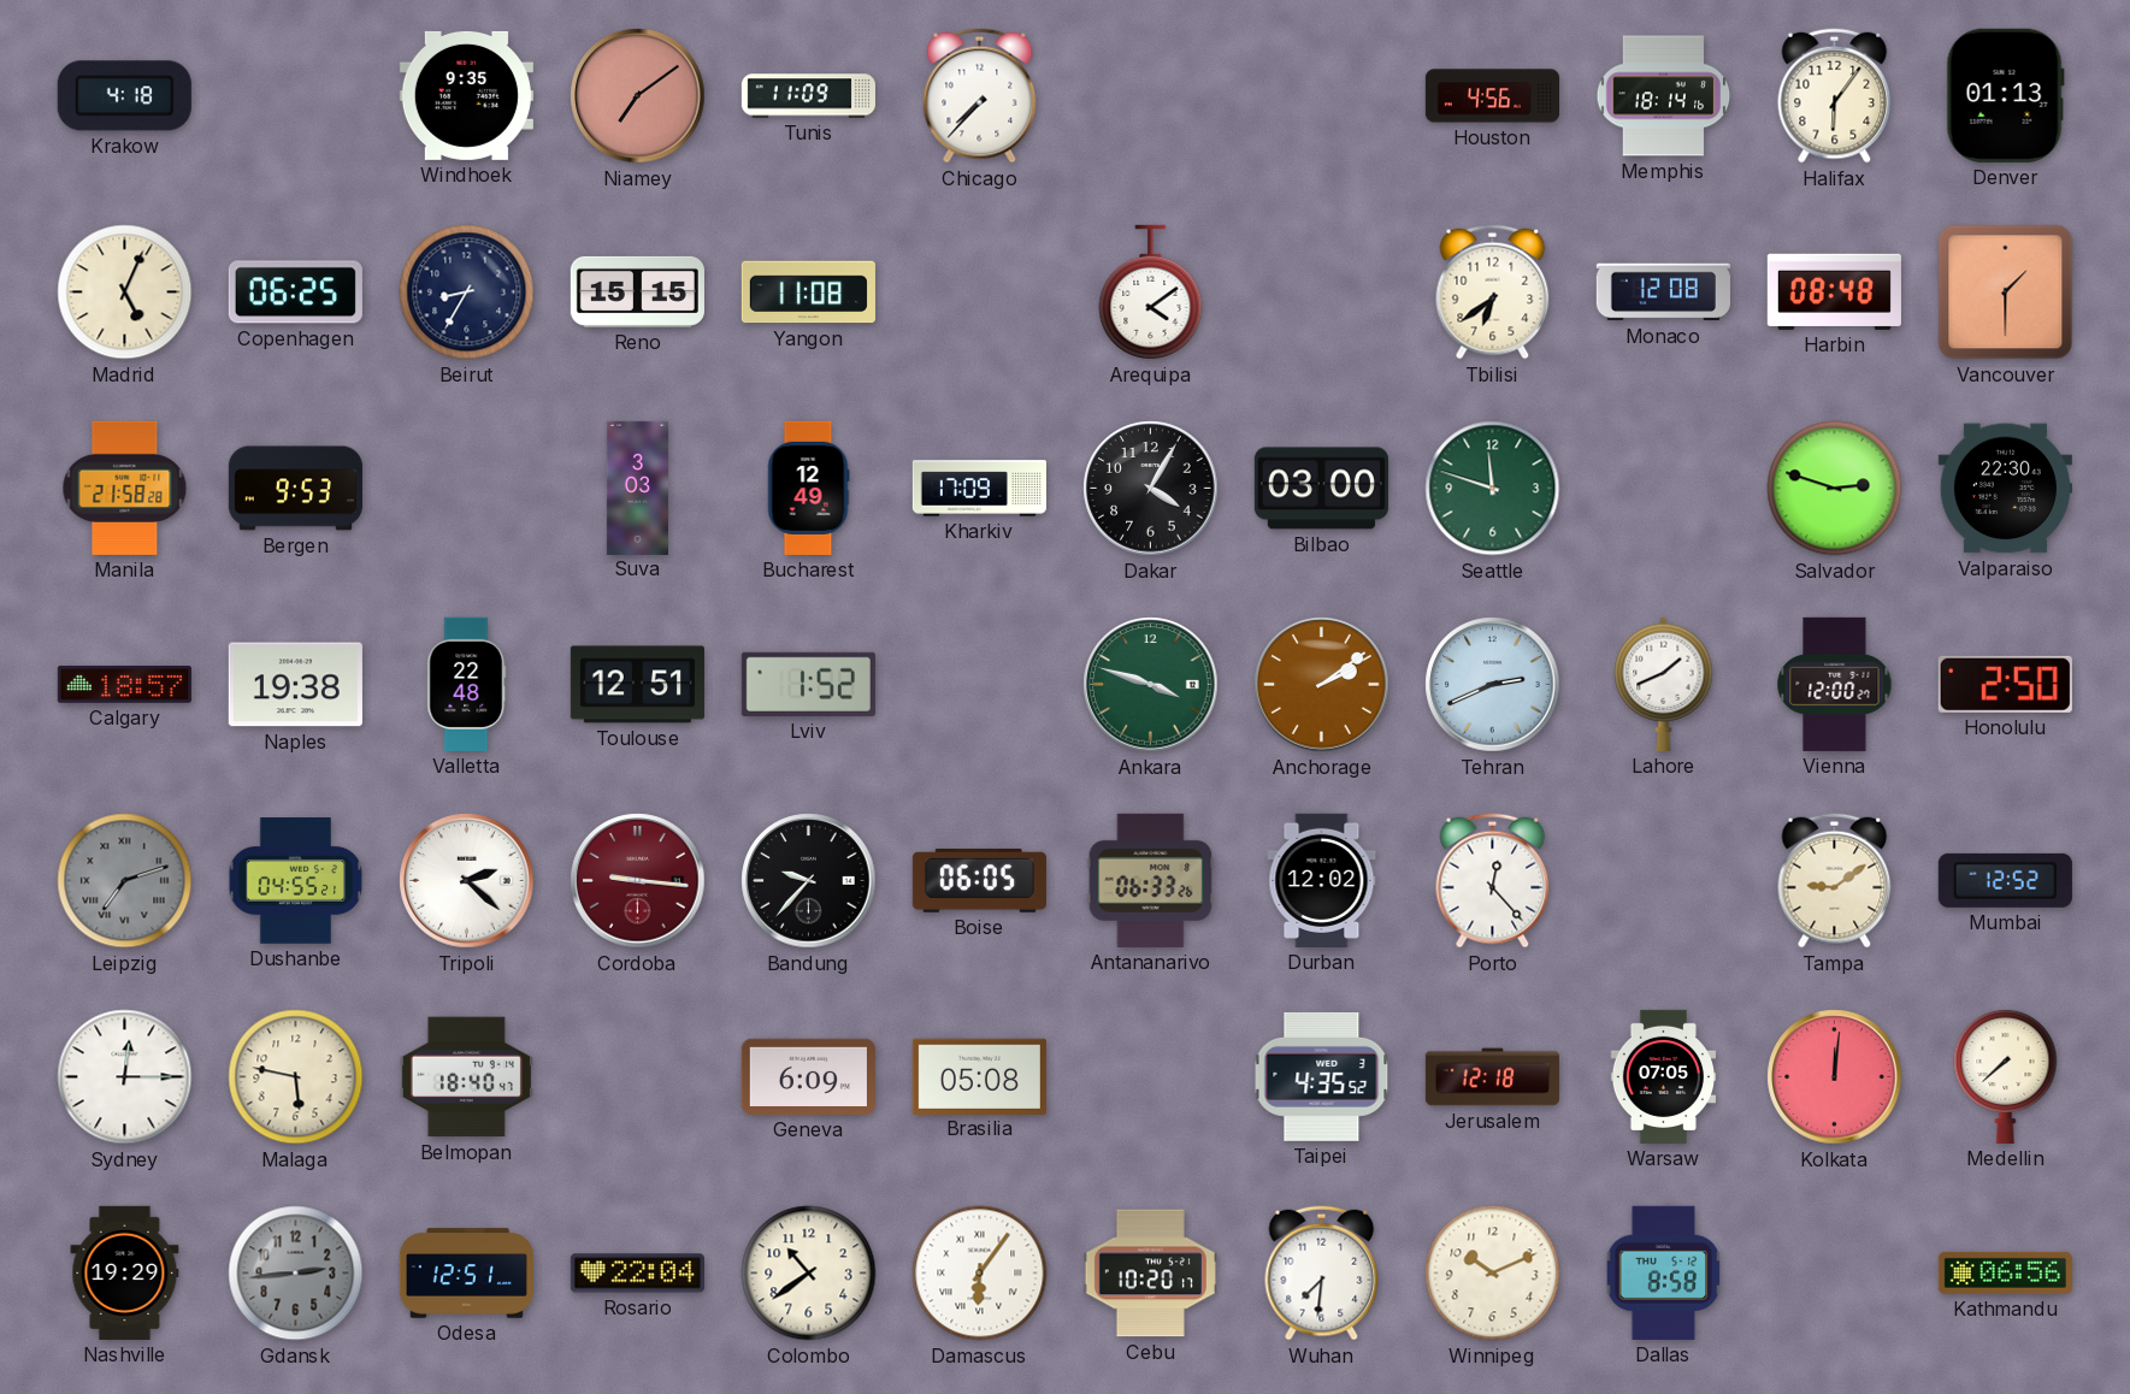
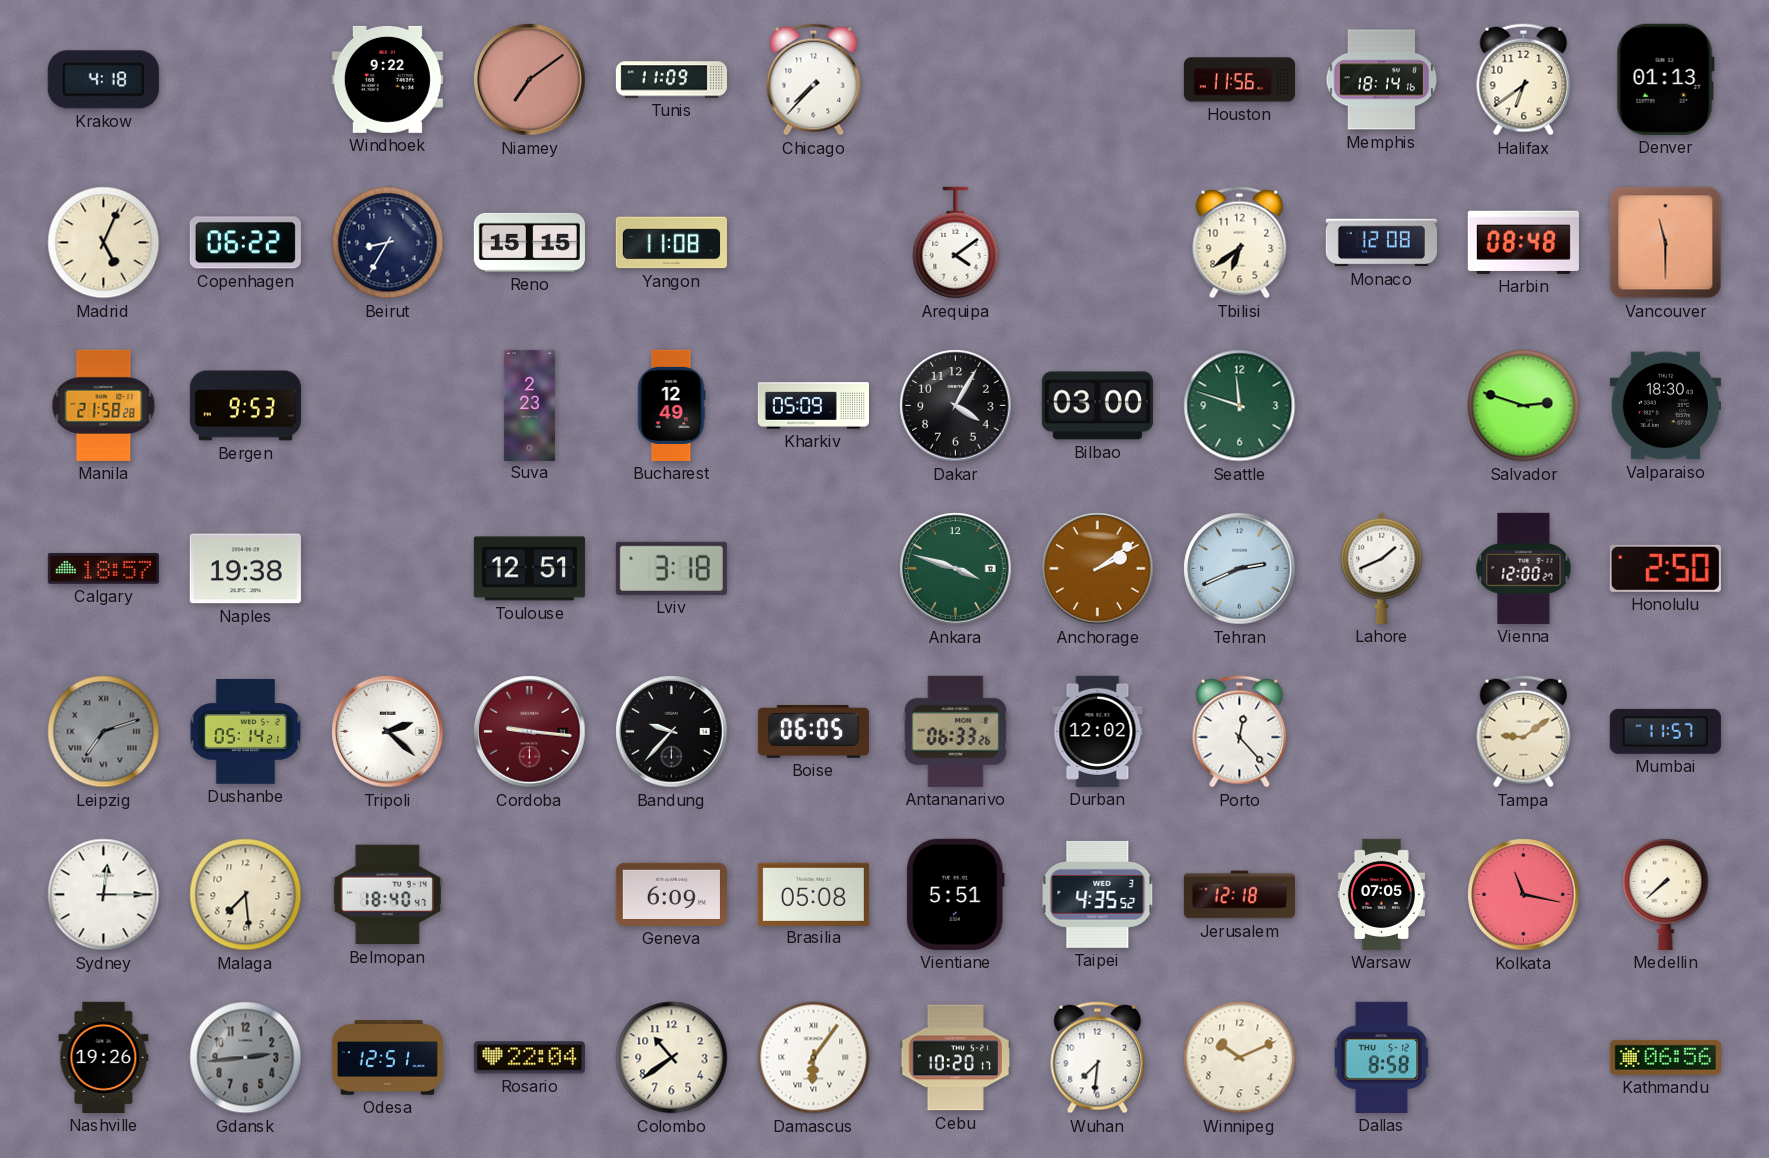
Windhoek: 9:35 -> 9:22 (387, 79)
Houston: 4:56 -> 11:56 (1239, 80)
Halifax: 6:06 -> 6:39 (1524, 80)
Copenhagen: 06:25 -> 06:22 (245, 243)
Vancouver: 1:30 -> 11:30 (1666, 243)
Suva: 3:03 -> 2:23 (529, 405)
Kharkiv: 17:09 -> 05:09 (813, 406)
Valparaiso: 22:30 -> 18:30 (1665, 406)
Valletta: 22:48 -> none (467, 684)
Lviv: 1:52 -> 3:18 (671, 568)
Dushanbe: 04:55 -> 05:14 (246, 732)
Mumbai: 12:52 -> 11:57 (1665, 731)
Malaga: 5:47 -> 7:29 (246, 895)
Vientiane: none -> 5:51 (955, 894)
Kolkata: 12:01 -> 11:17 (1524, 895)
Nashville: 19:29 -> 19:26 (104, 1057)
